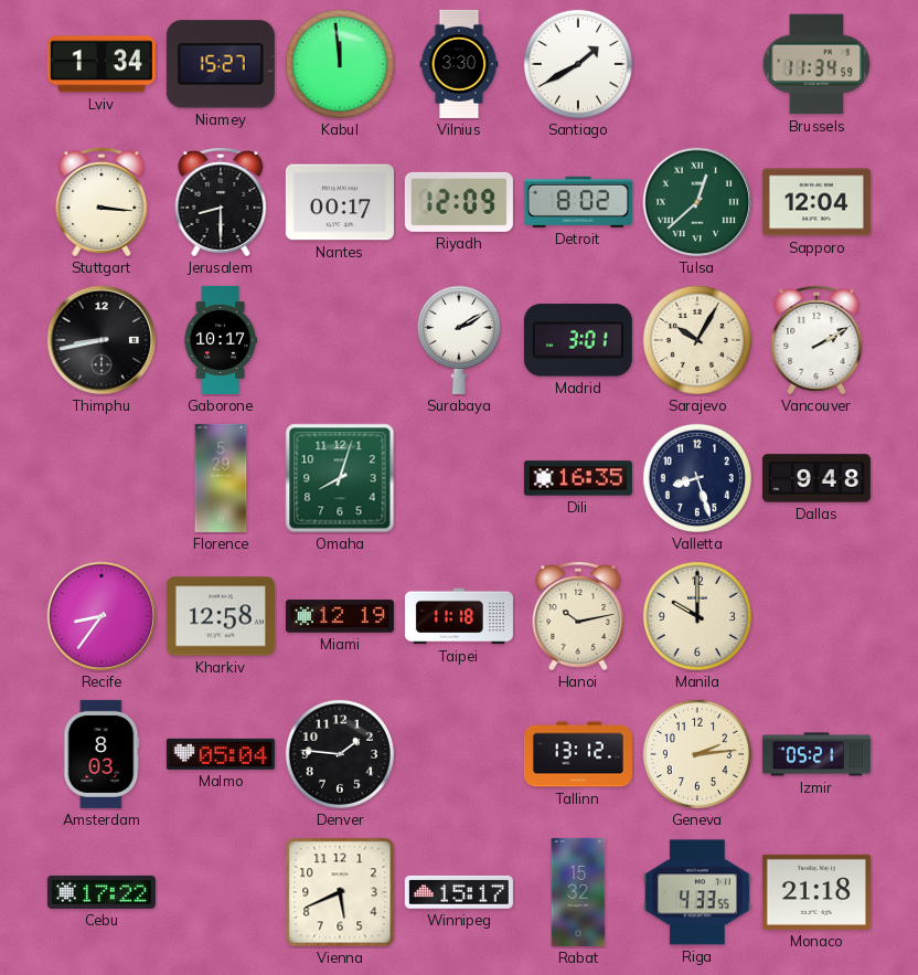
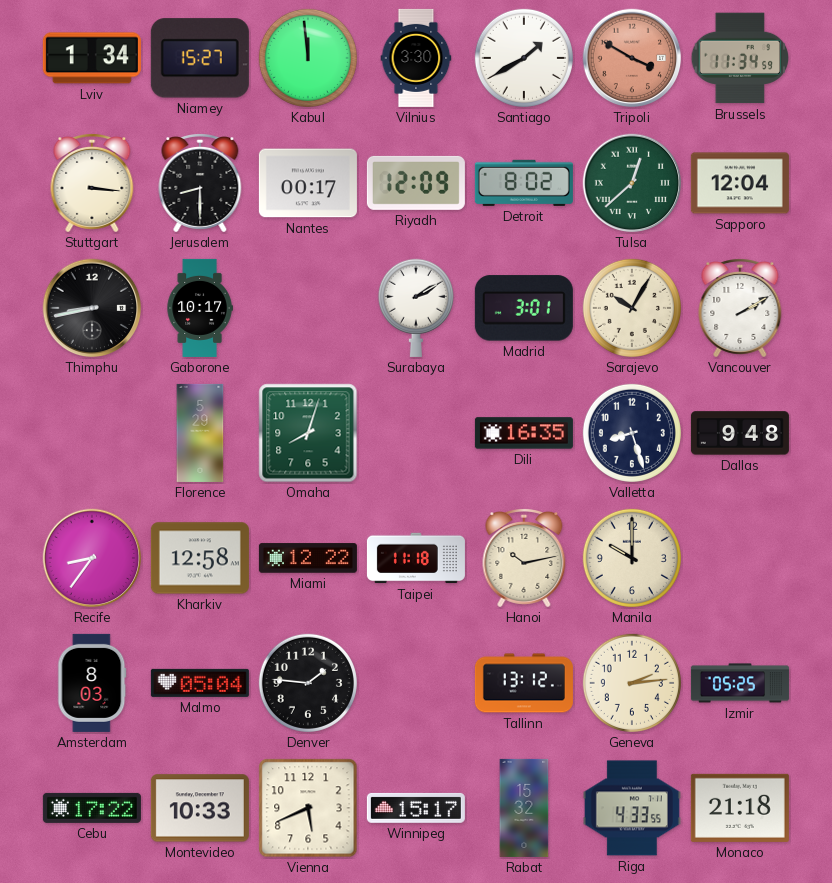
Tripoli: none -> 3:50 (632, 58)
Miami: 12:19 -> 12:22 (308, 558)
Izmir: 05:21 -> 05:25 (740, 683)
Montevideo: none -> 10:33 (200, 808)
